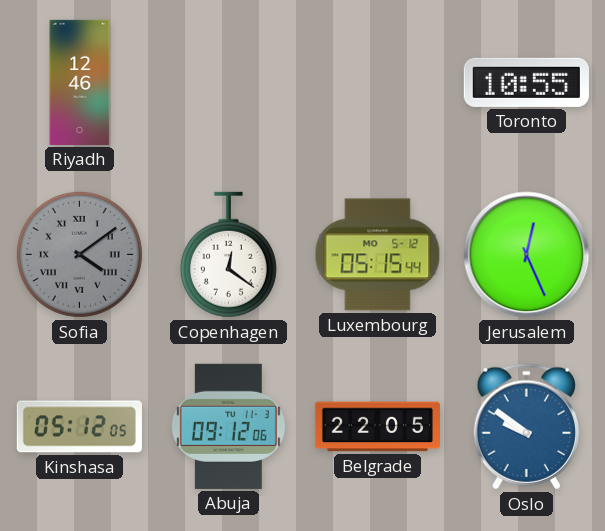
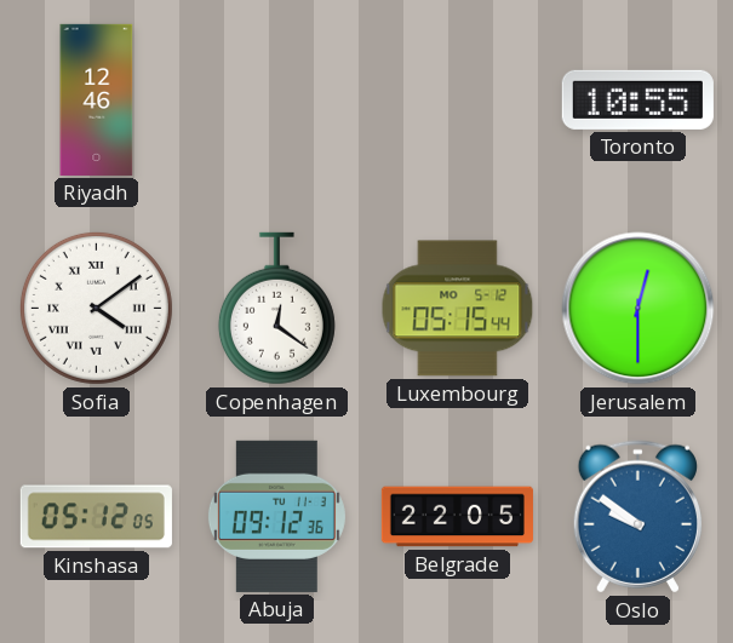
Sofia dial: grey -> white (96, 308)
Jerusalem: 12:26 -> 12:30 (638, 309)
Abuja: 09:12:06 -> 09:12:36 (276, 516)
